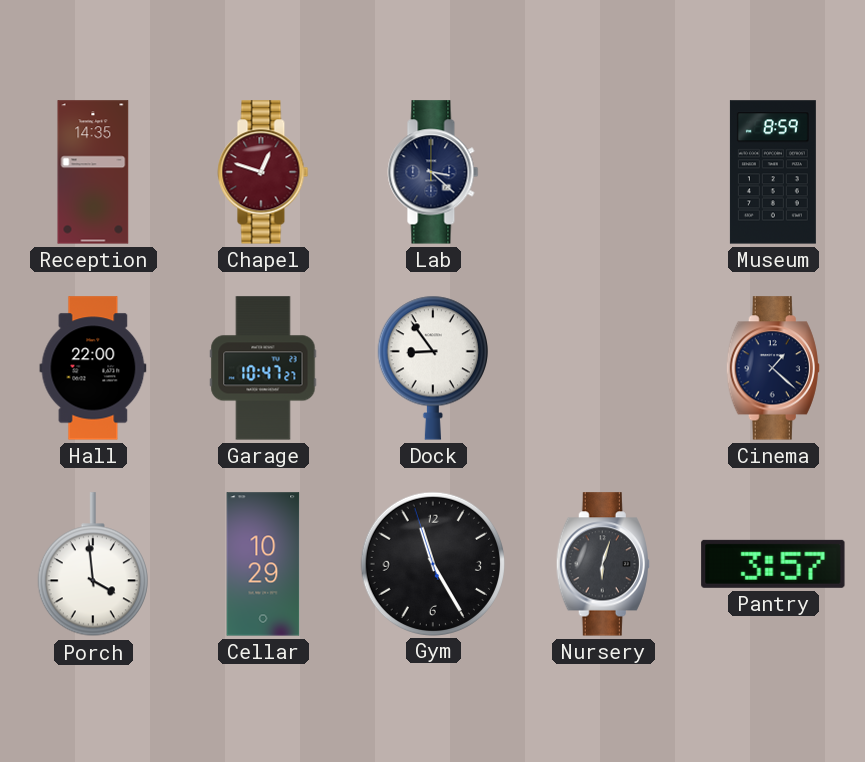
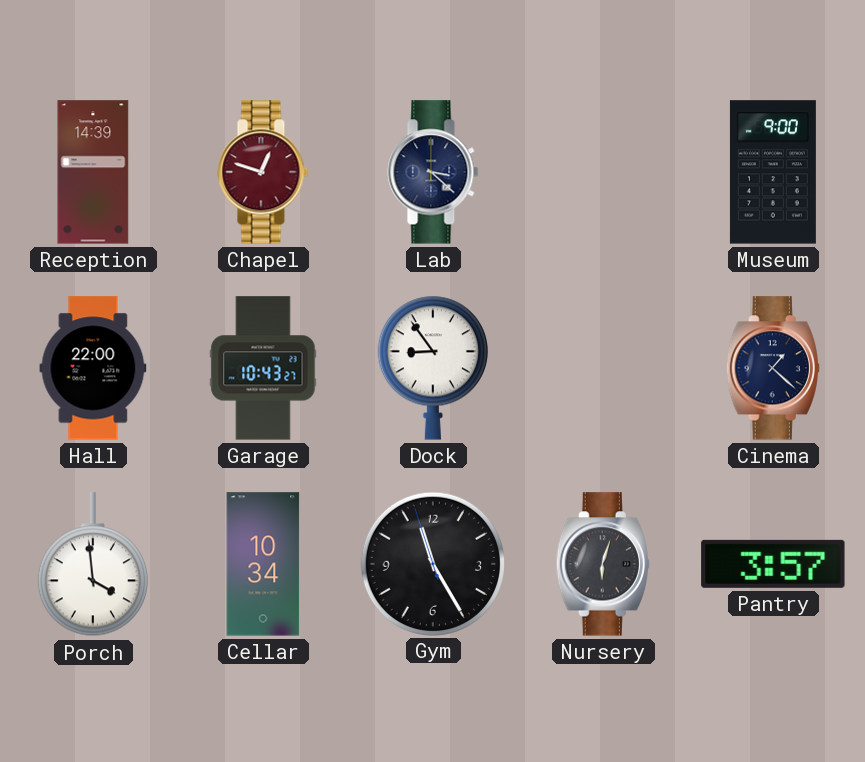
Reception: 14:35 -> 14:39 (93, 172)
Museum: 8:59 -> 9:00 (773, 172)
Garage: 10:47 -> 10:43 (263, 368)
Cellar: 10:29 -> 10:34 (263, 564)
